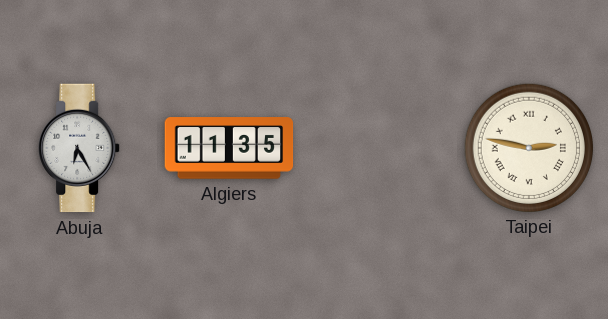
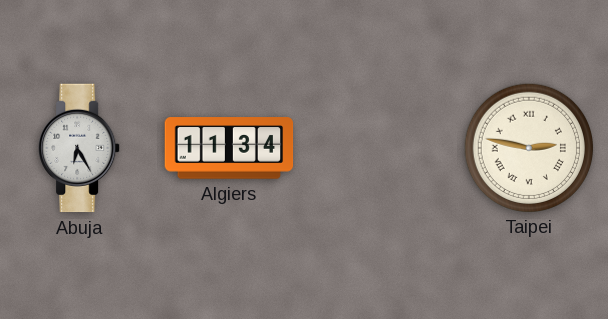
Algiers: 11:35 -> 11:34 (229, 148)
